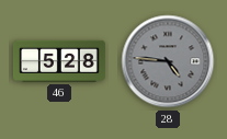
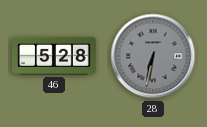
28: 4:46 -> 6:32 (153, 56)
